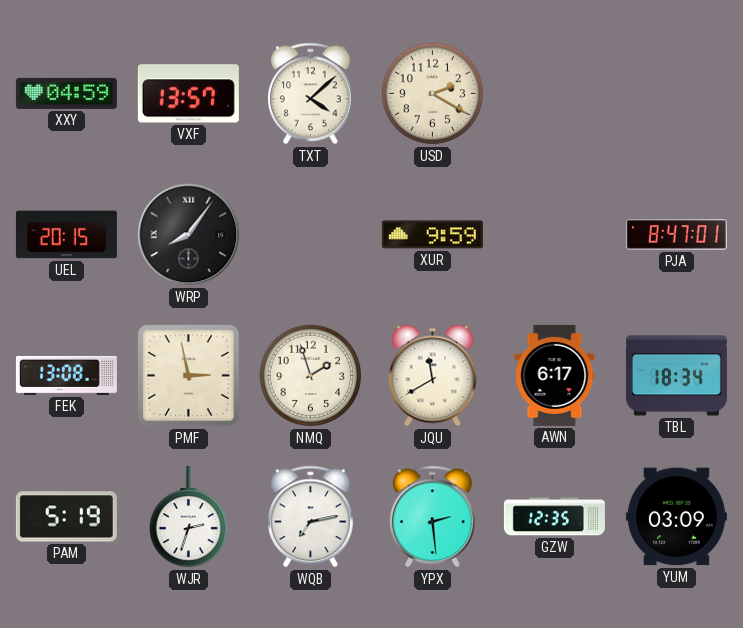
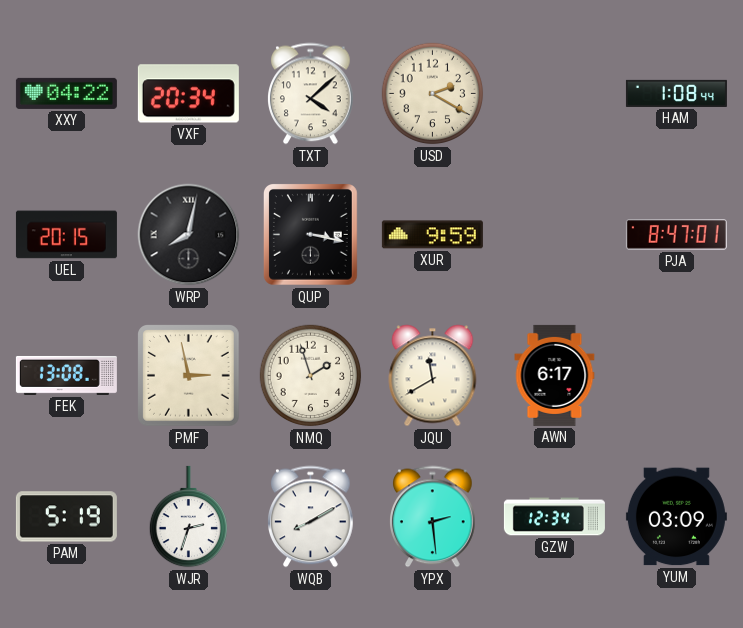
XXY: 04:59 -> 04:22 (66, 93)
VXF: 13:57 -> 20:34 (188, 94)
HAM: none -> 1:08 (676, 93)
WRP: 8:06 -> 8:02 (189, 235)
QUP: none -> 3:17 (311, 235)
TBL: 18:34 -> none (676, 376)
WQB: 7:13 -> 8:10 (311, 517)
GZW: 12:35 -> 12:34 (554, 517)
